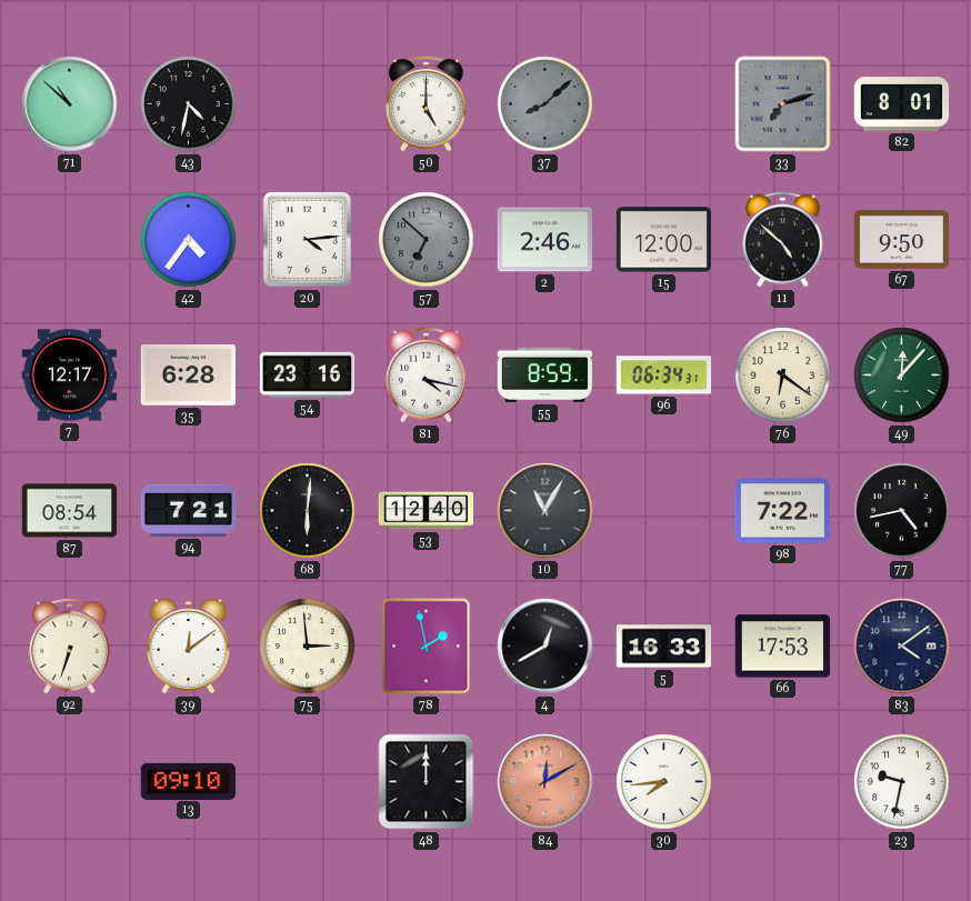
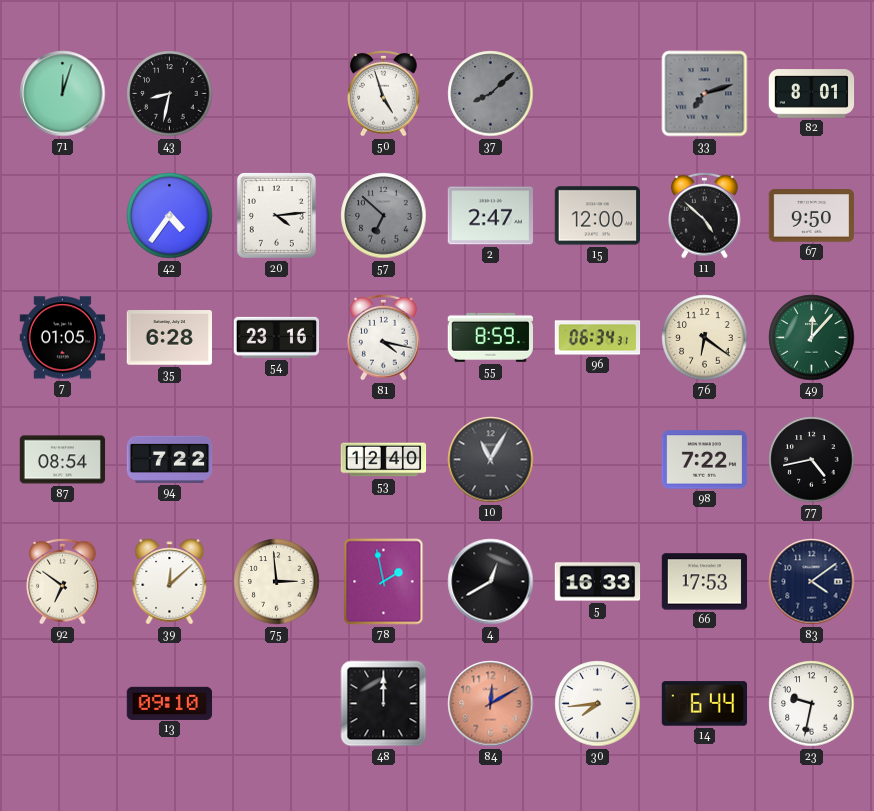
71: 10:52 -> 12:03 (63, 94)
43: 4:32 -> 8:32 (170, 94)
50: 5:00 -> 4:57 (384, 93)
2: 2:46 -> 2:47 (490, 216)
7: 12:17 -> 01:05 (63, 338)
94: 7:21 -> 7:22 (170, 459)
68: 6:01 -> none (308, 511)
92: 6:33 -> 6:51 (63, 581)
39: 12:09 -> 12:08 (170, 582)
14: none -> 6:44 (705, 704)
